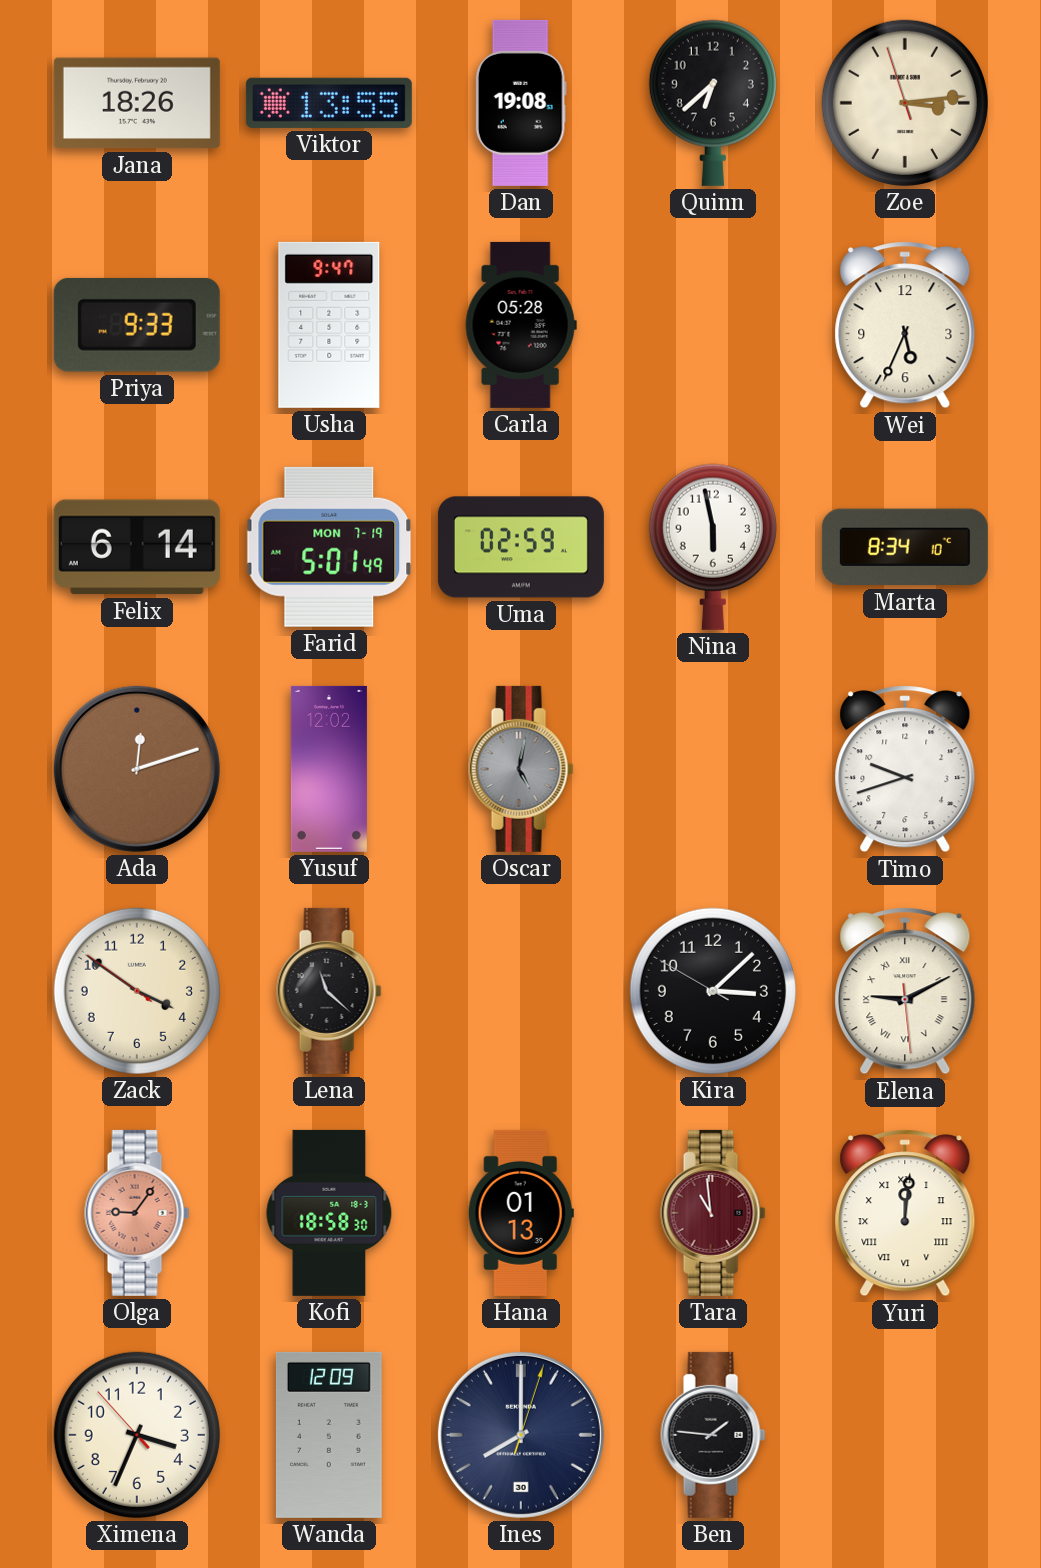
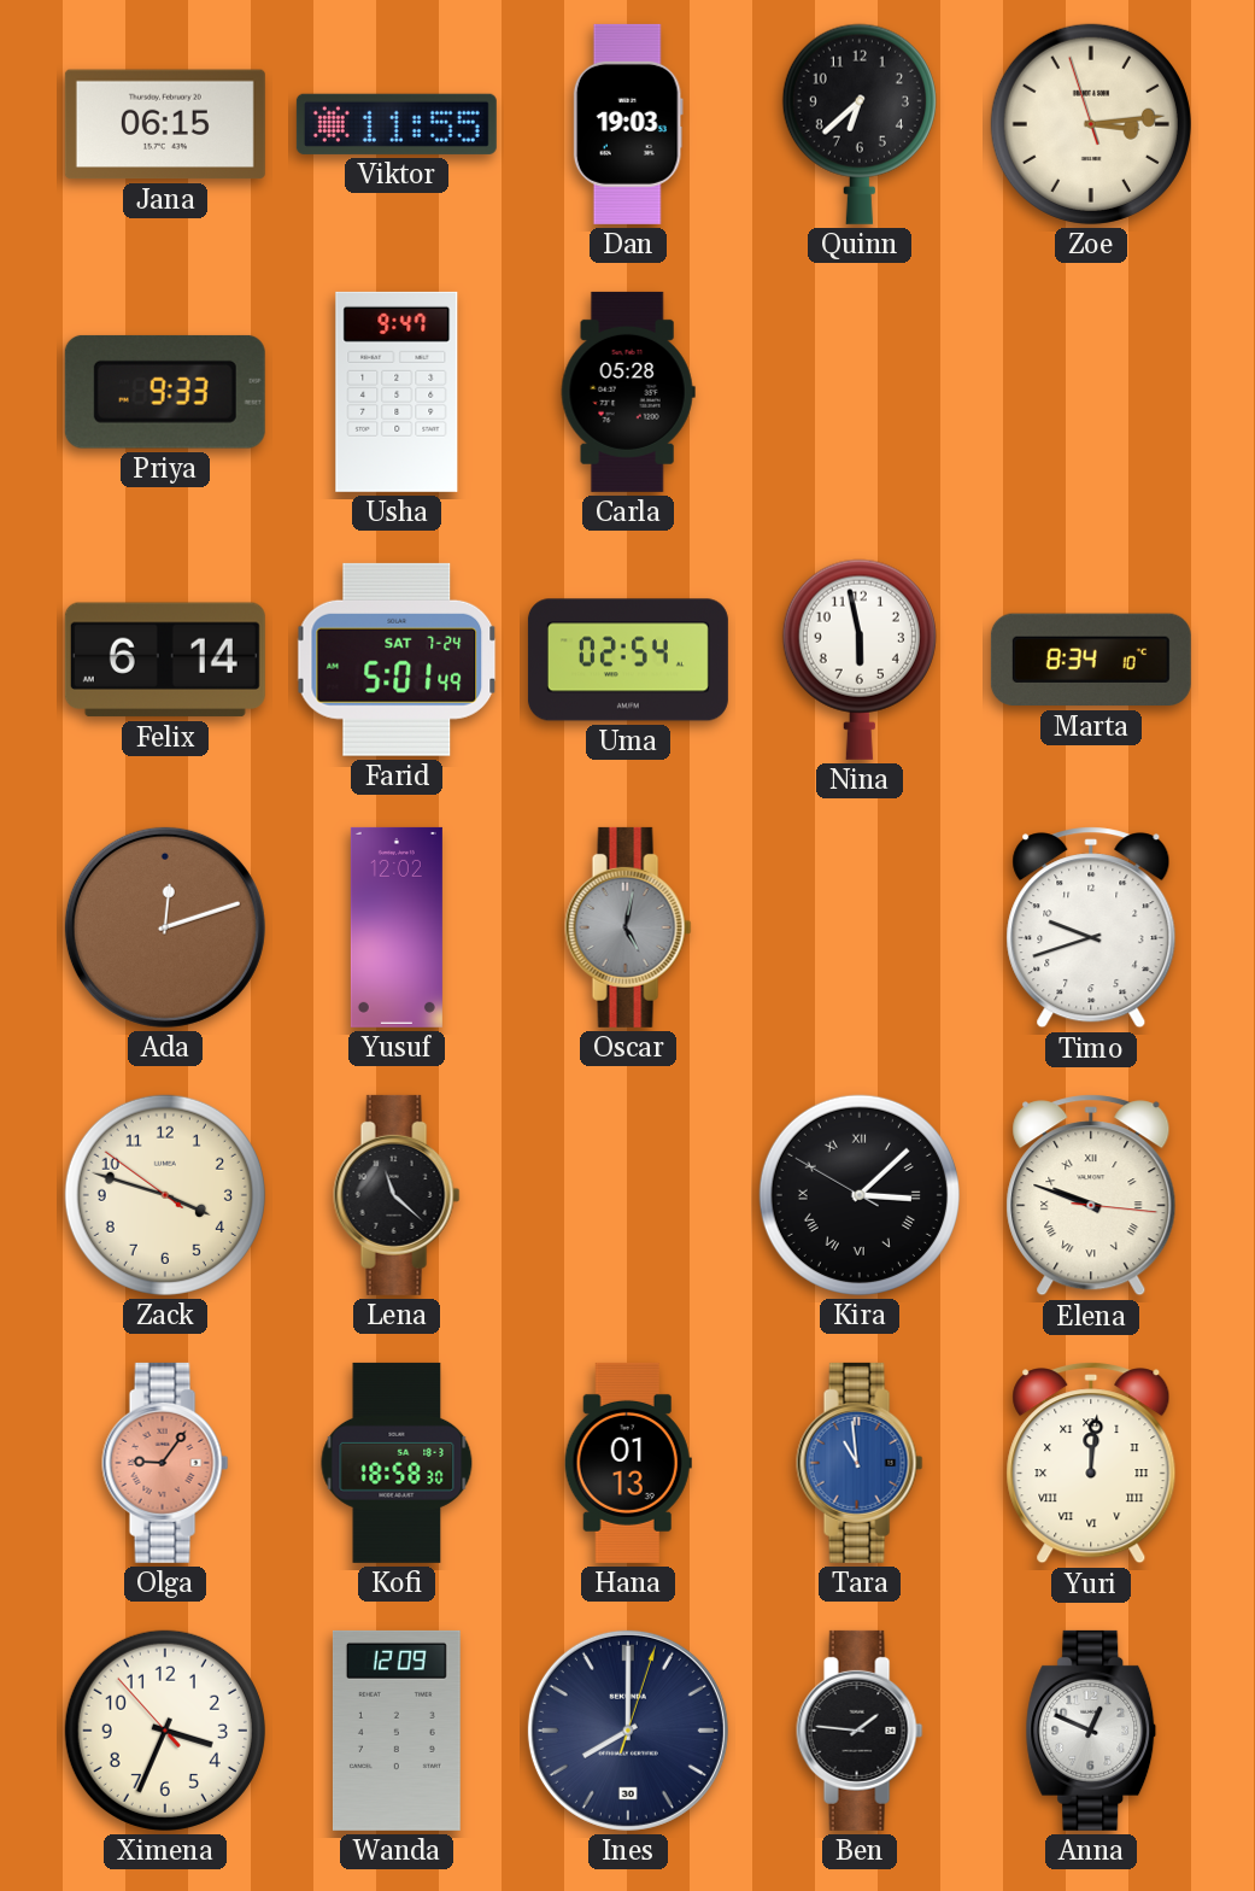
Jana: 18:26 -> 06:15 (165, 124)
Viktor: 13:55 -> 11:55 (397, 124)
Dan: 19:08 -> 19:03 (628, 124)
Wei: 5:34 -> none (905, 325)
Farid date: MON 7-19 -> SAT 7-24 (397, 660)
Uma: 02:59 -> 02:54 (628, 660)
Zack: 3:50 -> 3:47 (165, 1195)
Kira numerals: Arabic -> Roman (860, 1195)
Elena: 9:10 -> 9:48 (1091, 1195)
Tara dial: burgundy -> blue (860, 1463)
Anna: none -> 12:49 (1091, 1731)
